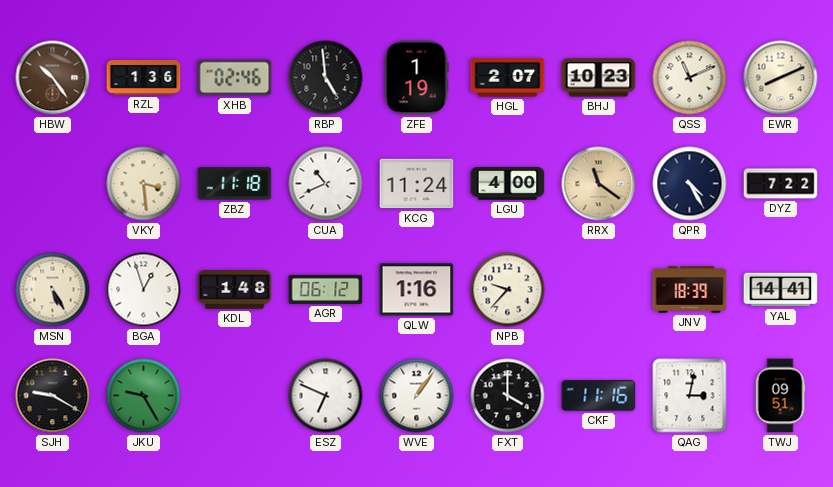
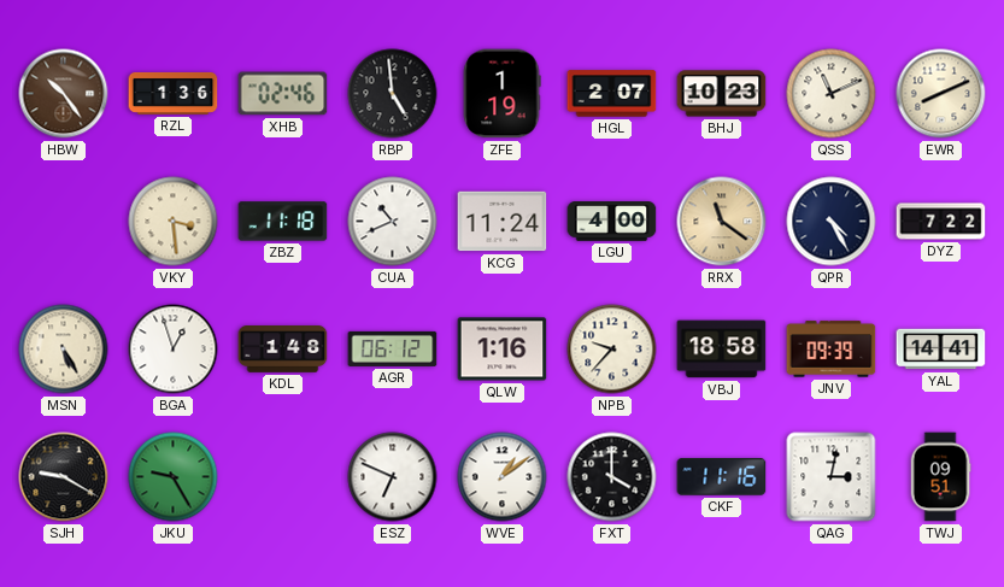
VBJ: none -> 18:58 (722, 350)
JNV: 18:39 -> 09:39 (832, 350)
WVE: 1:06 -> 1:09 (503, 477)
